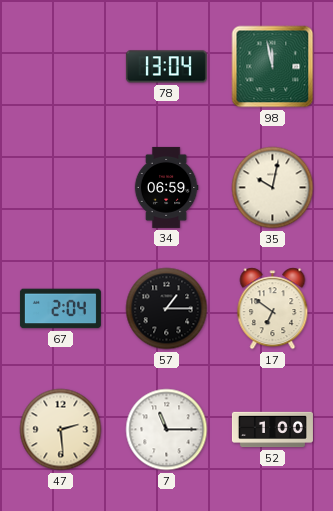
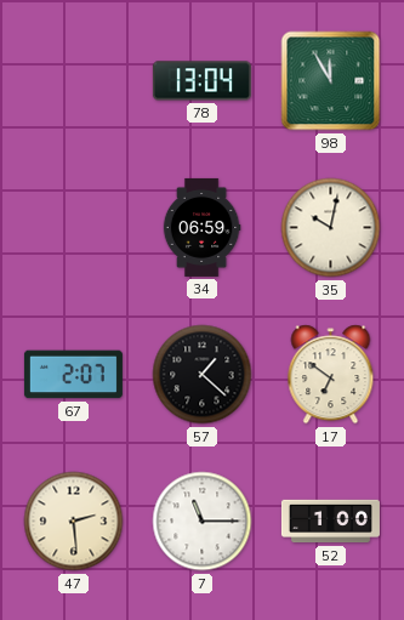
98: 11:58 -> 11:55 (331, 81)
67: 2:04 -> 2:07 (73, 375)
57: 1:15 -> 1:22 (203, 375)
